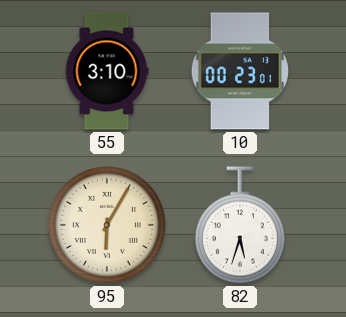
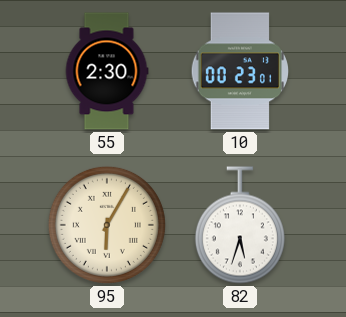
55: 3:10 -> 2:30 (107, 71)
